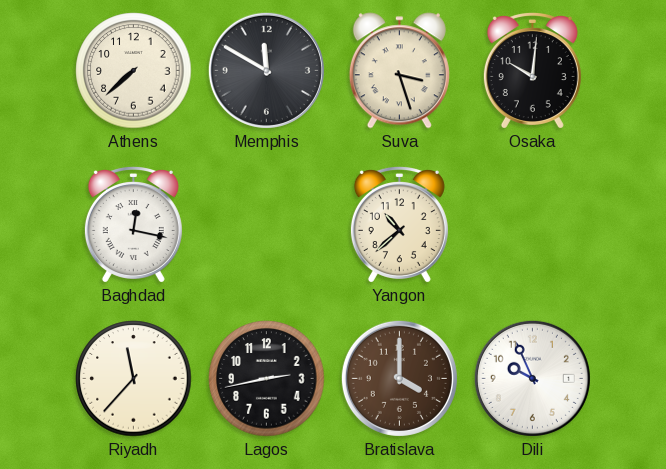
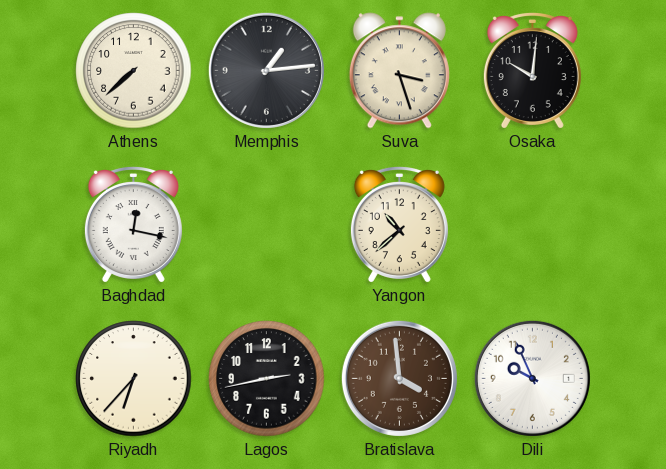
Memphis: 11:50 -> 1:14 (266, 70)
Riyadh: 11:37 -> 6:37 (134, 379)
Bratislava: 4:00 -> 3:59 (399, 378)
